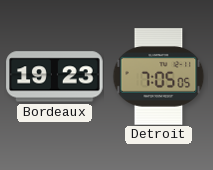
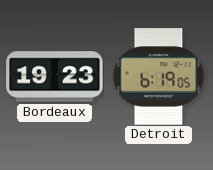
Detroit: 7:05 -> 6:19 (159, 77)
